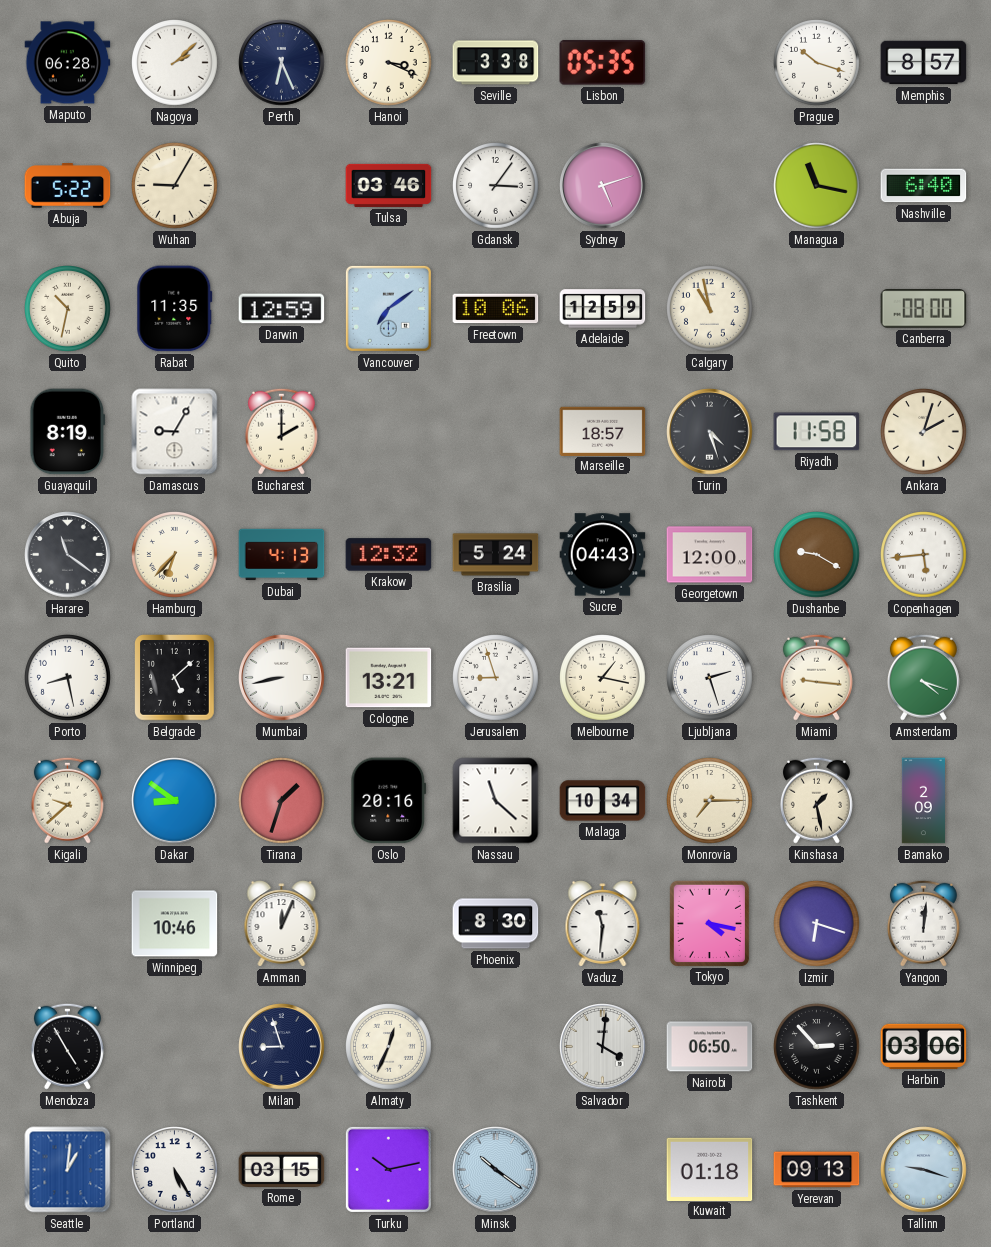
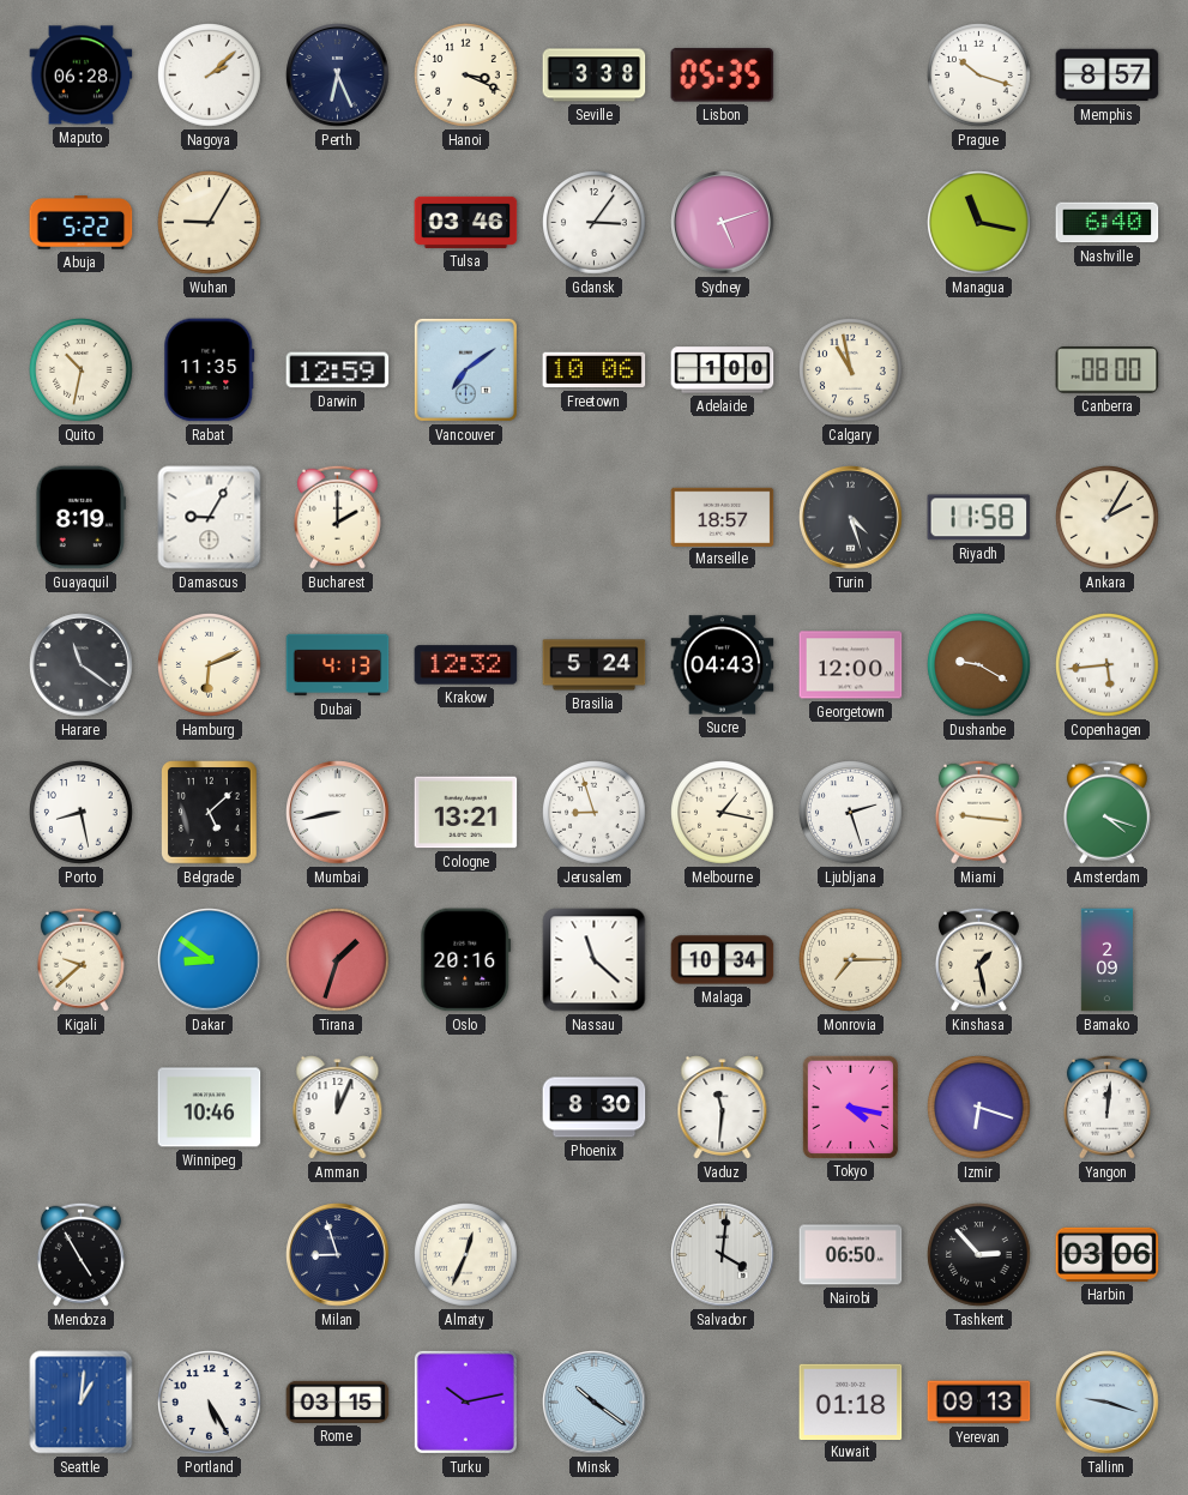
Adelaide: 12:59 -> 1:00 (723, 370)
Ankara: 2:03 -> 2:05 (1108, 518)
Hamburg: 6:37 -> 6:11 (210, 665)
